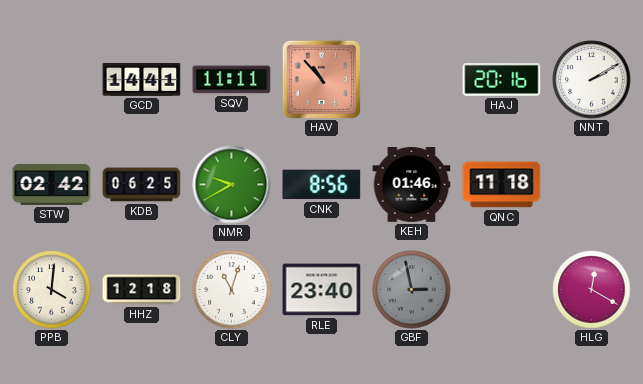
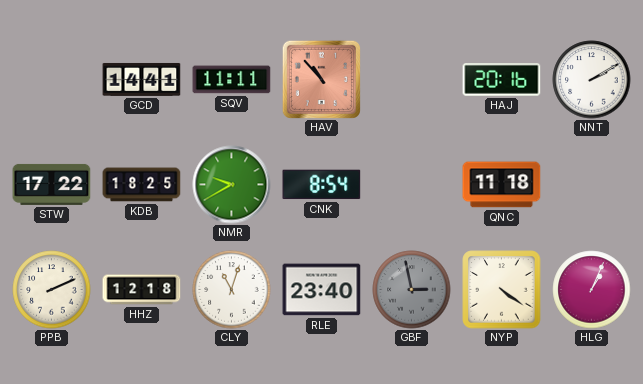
STW: 02:42 -> 17:22 (52, 184)
KDB: 06:25 -> 18:25 (142, 185)
CNK: 8:56 -> 8:54 (322, 185)
KEH: 01:46 -> none (412, 185)
PPB: 4:01 -> 2:11 (52, 290)
NYP: none -> 4:21 (502, 290)
HLG: 12:20 -> 1:04 (592, 290)
